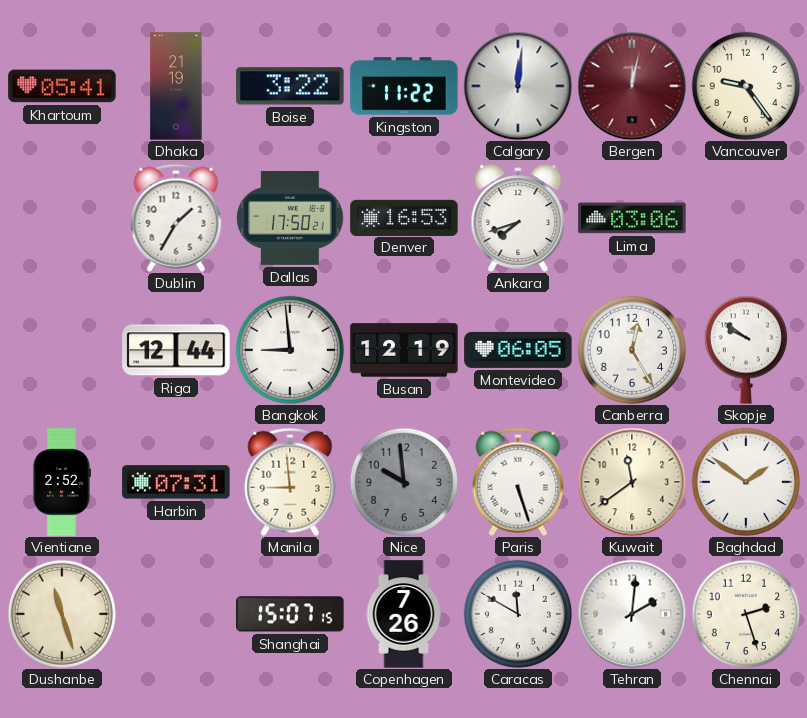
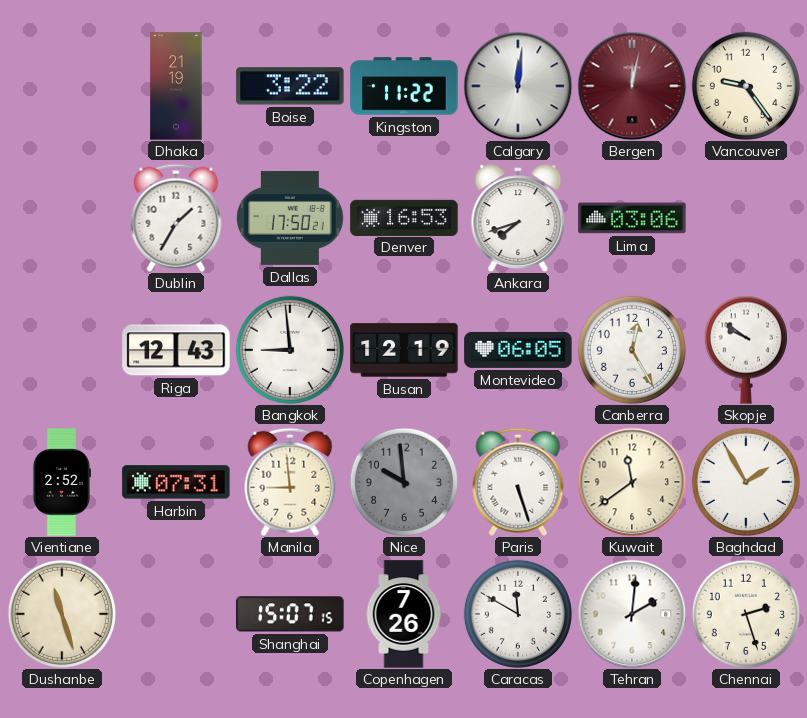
Khartoum: 05:41 -> none (62, 86)
Riga: 12:44 -> 12:43 (176, 350)
Baghdad: 1:51 -> 1:55 (746, 482)
